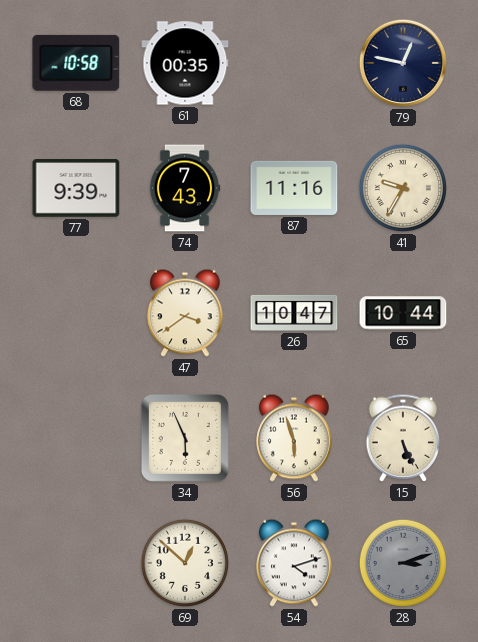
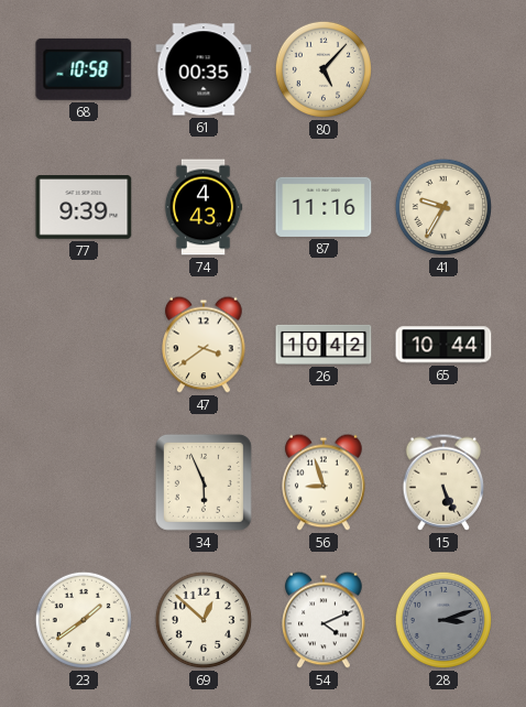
80: none -> 5:07 (324, 69)
79: 12:47 -> none (403, 63)
74: 7:43 -> 4:43 (204, 207)
26: 10:47 -> 10:42 (324, 345)
56: 5:57 -> 8:57 (324, 482)
23: none -> 1:39 (84, 620)
54: 4:12 -> 4:11 (324, 620)
